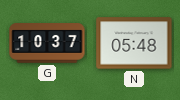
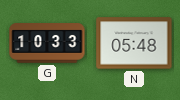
G: 10:37 -> 10:33 (47, 43)
